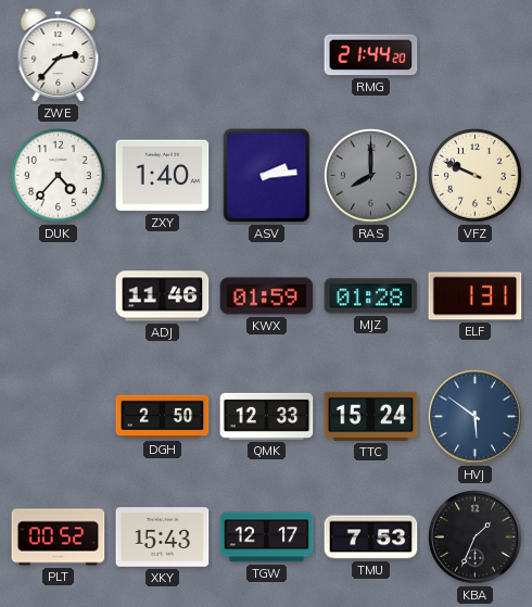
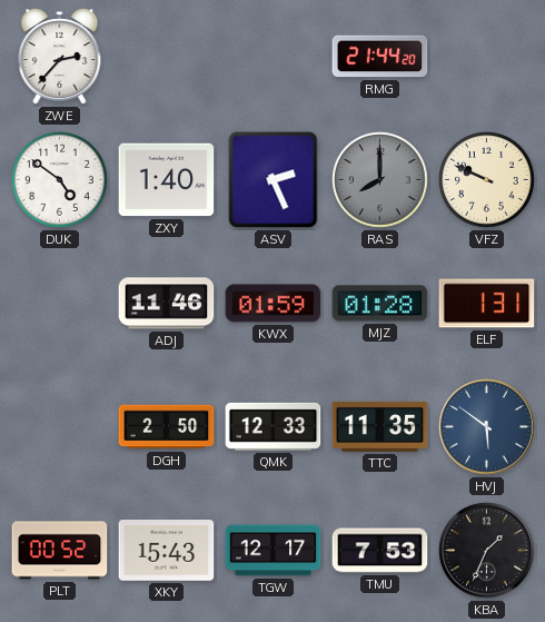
DUK: 4:37 -> 4:51 (60, 180)
ASV: 2:14 -> 2:26 (274, 180)
TTC: 15:24 -> 11:35 (380, 426)
